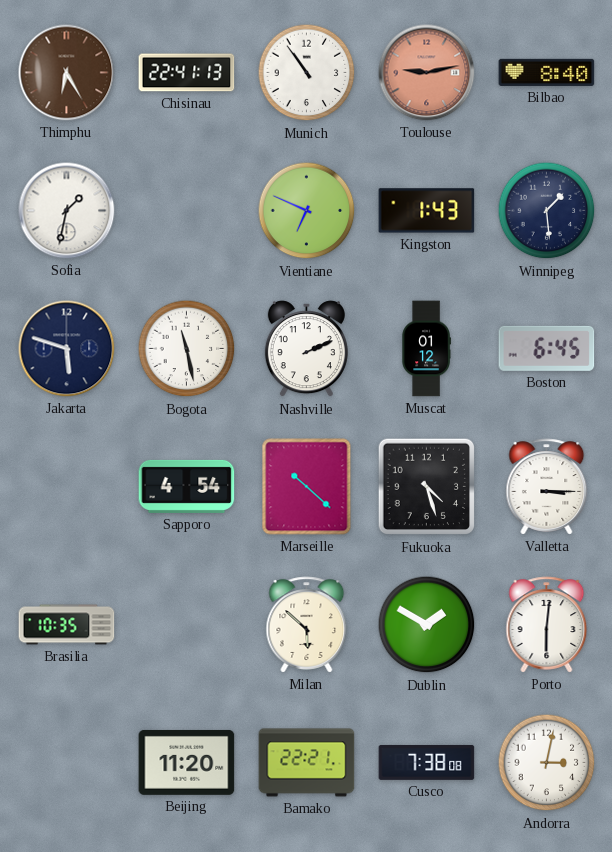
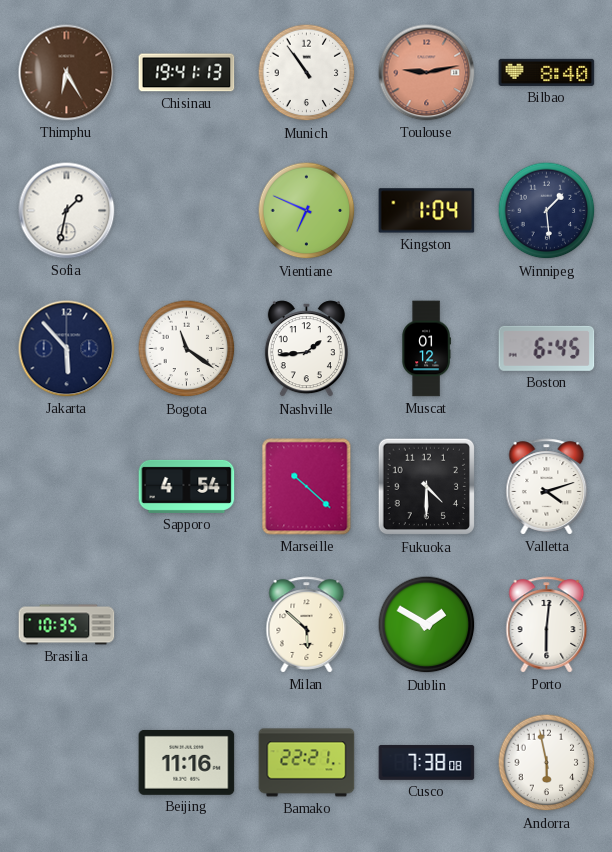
Chisinau: 22:41 -> 19:41 (187, 73)
Kingston: 1:43 -> 1:04 (427, 211)
Jakarta: 5:48 -> 5:53 (67, 349)
Bogota: 11:28 -> 11:21 (187, 349)
Nashville: 2:11 -> 1:44 (306, 349)
Fukuoka: 4:27 -> 4:30 (427, 487)
Valletta: 3:15 -> 4:12 (547, 487)
Beijing: 11:20 -> 11:16 (187, 762)
Andorra: 3:02 -> 5:58 (547, 763)
